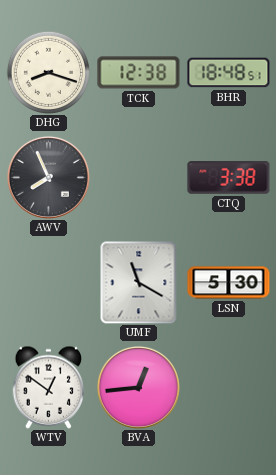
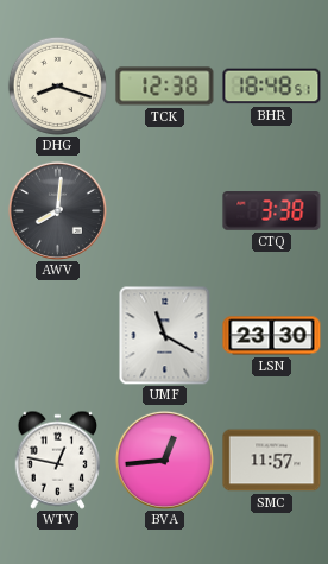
AWV: 7:56 -> 8:01 (57, 210)
LSN: 5:30 -> 23:30 (272, 336)
WTV: 12:51 -> 12:47 (58, 460)
SMC: none -> 11:57 (272, 461)
